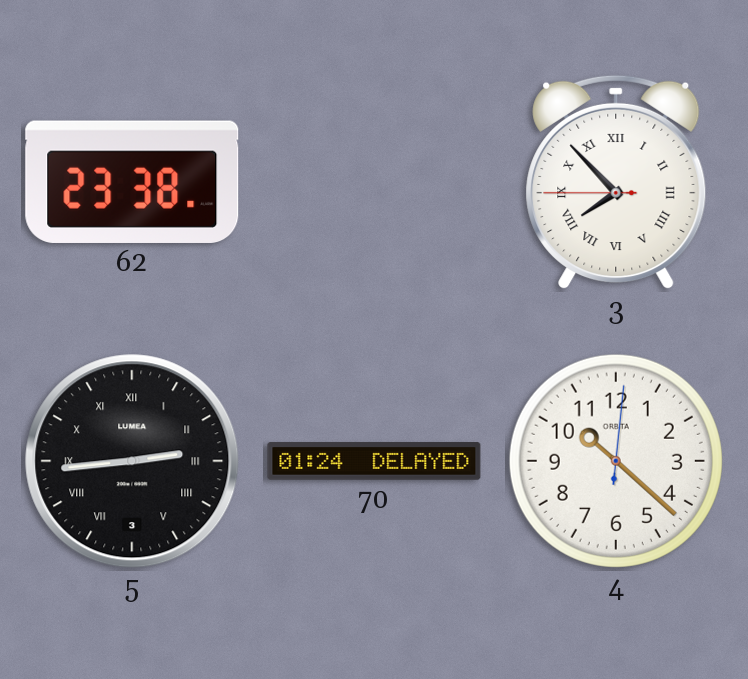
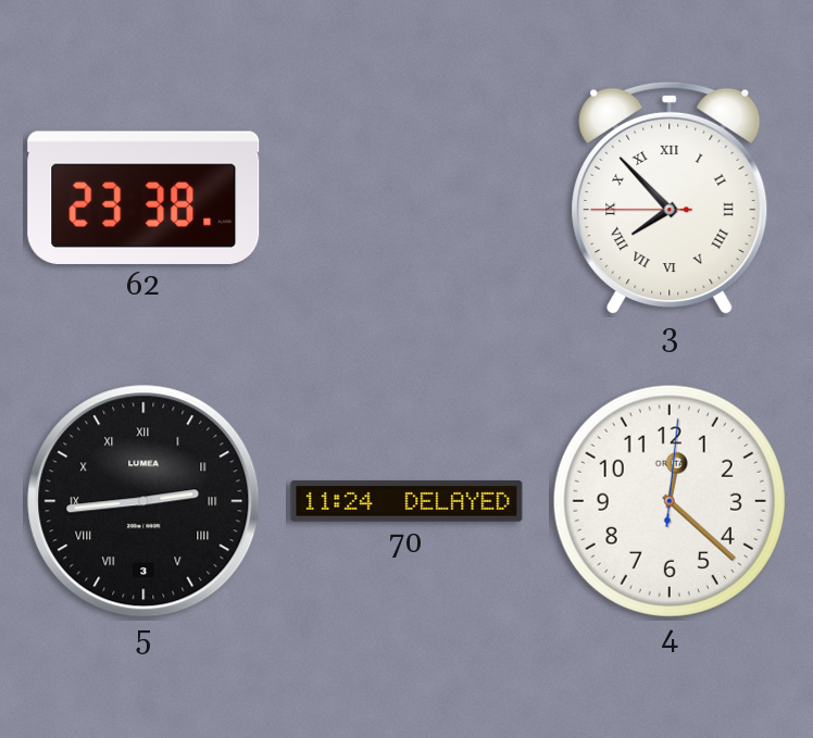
70: 01:24 -> 11:24 (406, 501)
4: 10:22 -> 12:22 (670, 501)
